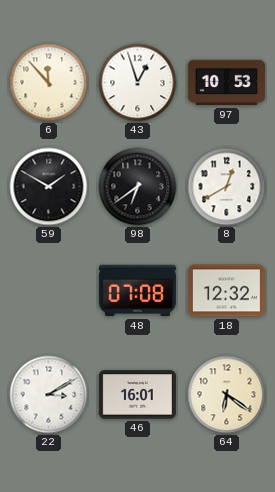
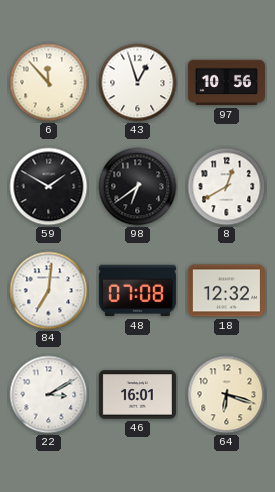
97: 10:53 -> 10:56 (226, 83)
84: none -> 7:01 (49, 291)
64: 6:21 -> 6:18 (227, 395)
